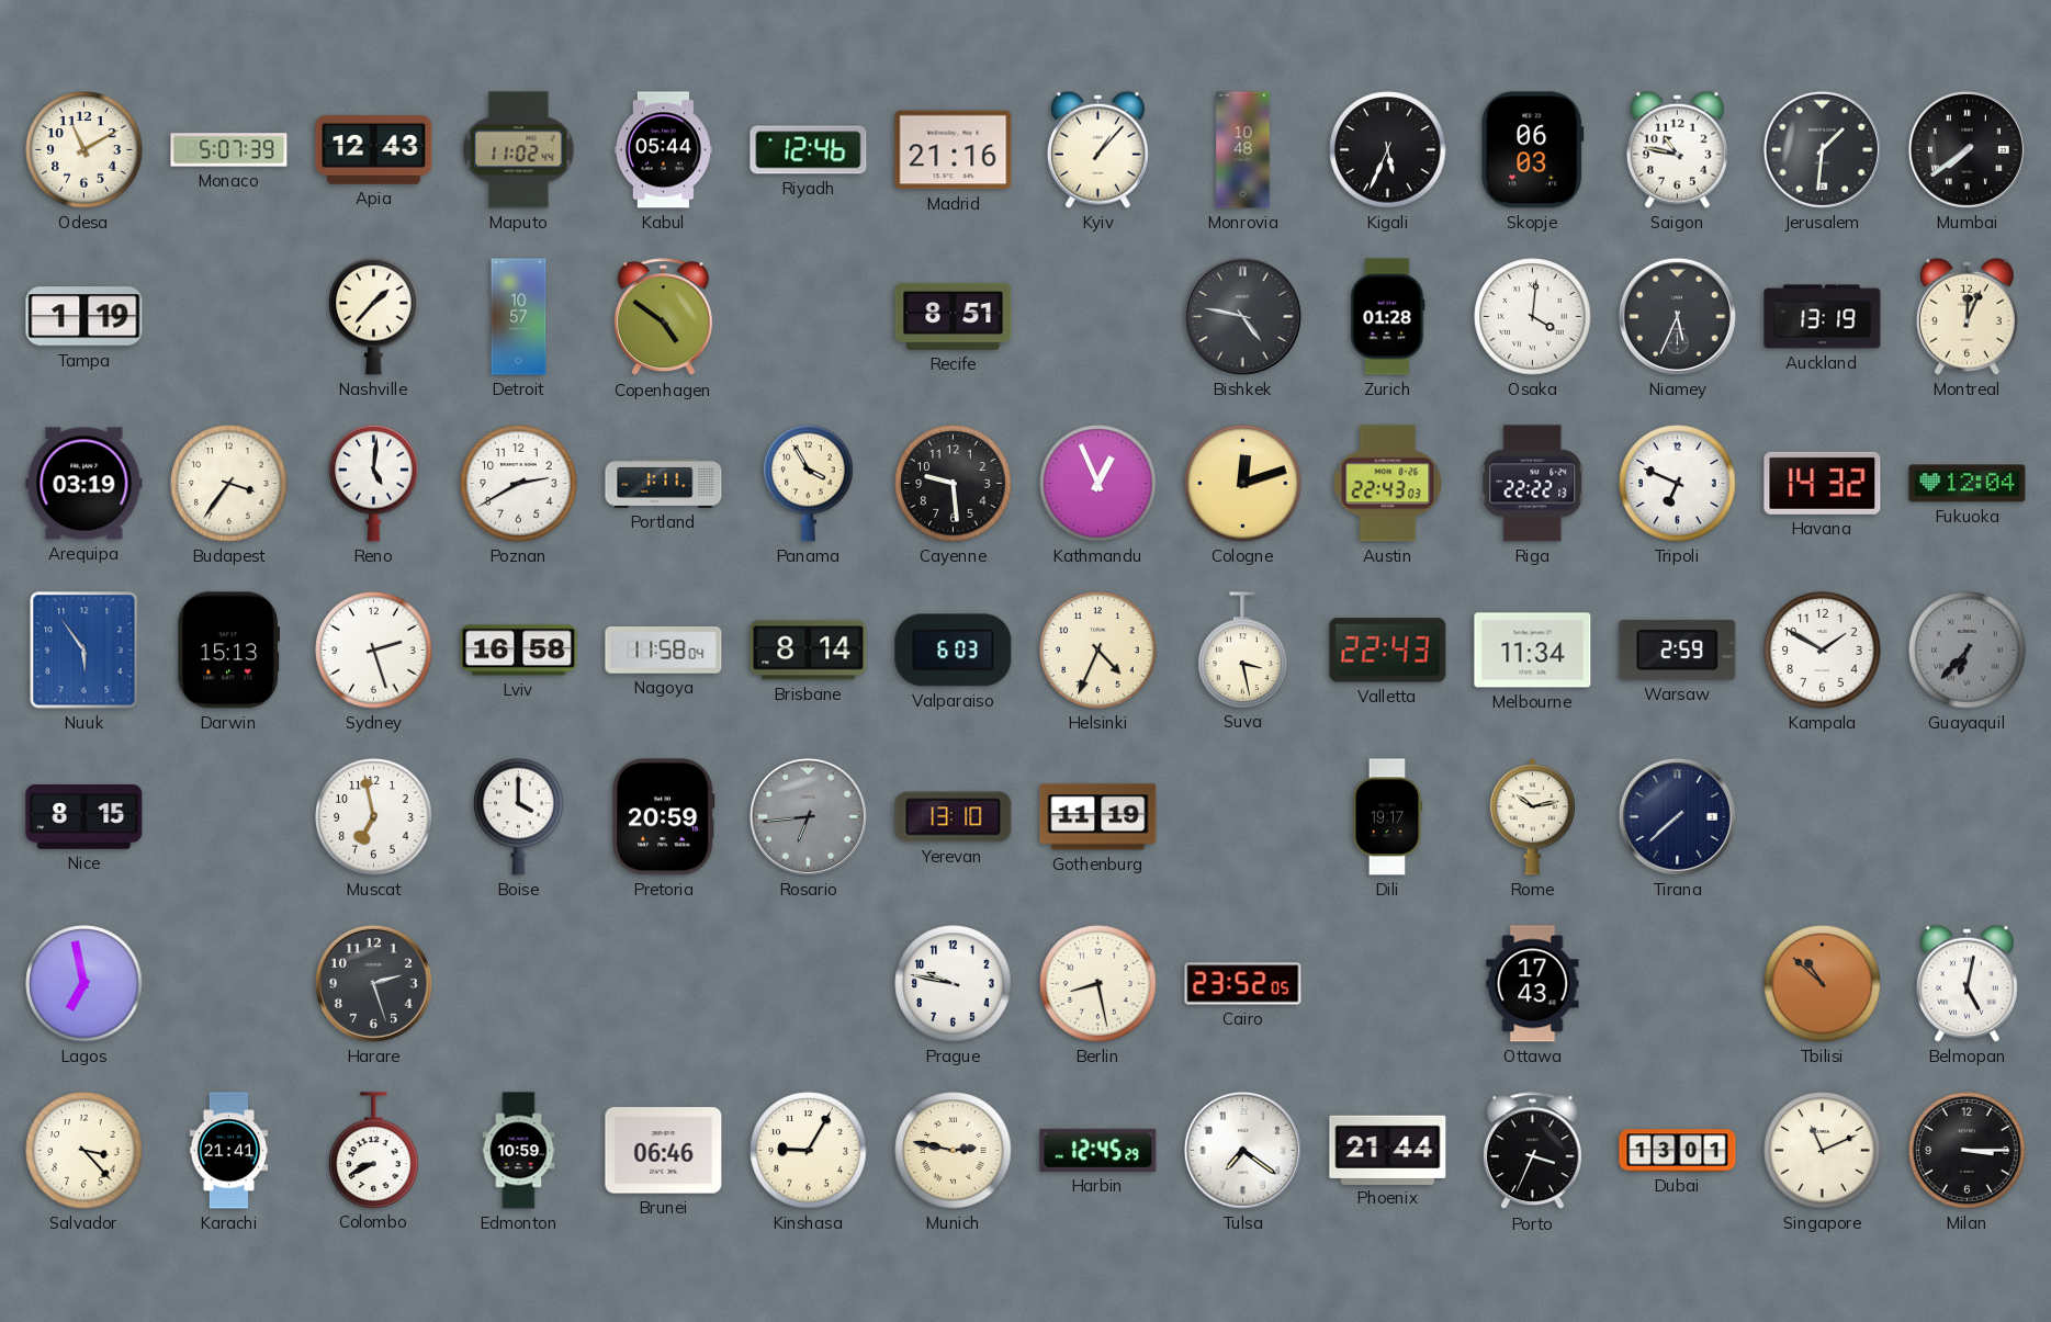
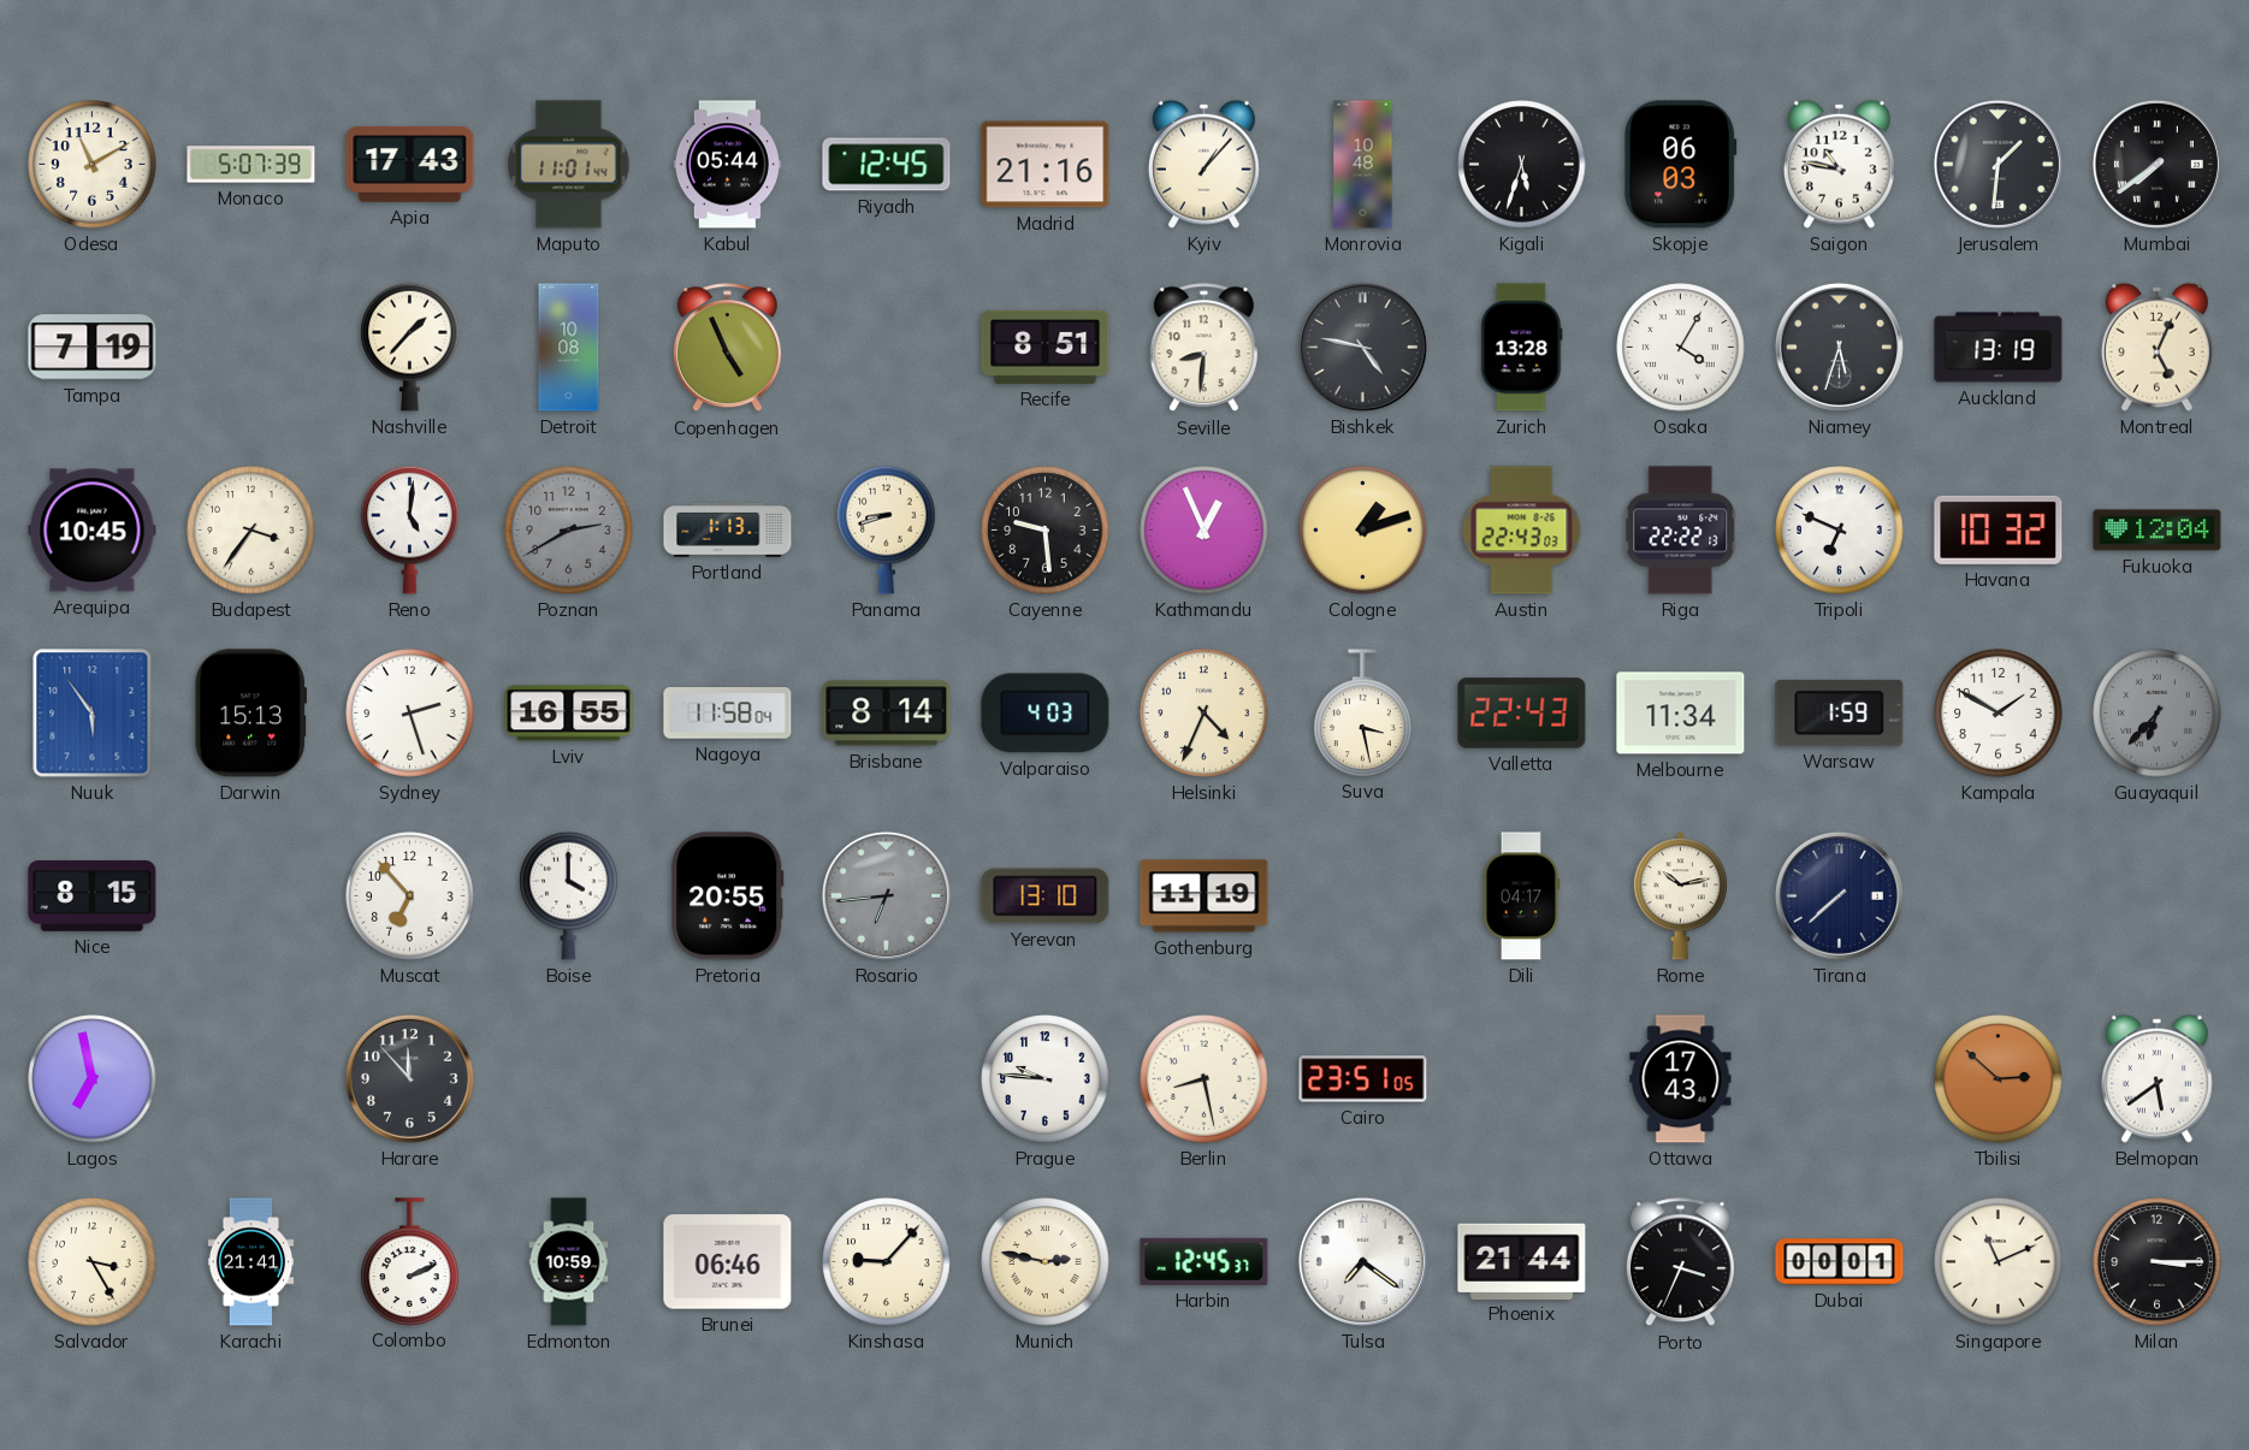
Apia: 12:43 -> 17:43 (410, 164)
Maputo: 11:02 -> 11:01 (569, 165)
Riyadh: 12:46 -> 12:45 (887, 165)
Kigali: 5:34 -> 5:33 (1522, 165)
Tampa: 1:19 -> 7:19 (93, 348)
Detroit: 10:57 -> 10:08 (569, 348)
Copenhagen: 4:51 -> 4:56 (727, 348)
Seville: none -> 8:31 (1203, 348)
Zurich: 01:28 -> 13:28 (1522, 348)
Osaka: 4:01 -> 4:05 (1681, 348)
Niamey: 5:34 -> 5:33 (1839, 347)
Montreal: 12:04 -> 5:04 (2156, 347)
Arequipa: 03:19 -> 10:45 (93, 531)
Poznan dial: white -> grey (569, 531)
Portland: 1:11 -> 1:13 (728, 531)
Panama: 3:55 -> 8:42 (887, 529)
Cologne: 12:12 -> 1:12 (1363, 531)
Havana: 14:32 -> 10:32 (1999, 529)
Lviv: 16:58 -> 16:55 (569, 714)
Valparaiso: 6:03 -> 4:03 (1046, 714)
Warsaw: 2:59 -> 1:59 (1840, 712)
Muscat: 6:58 -> 6:53 (410, 896)
Pretoria: 20:59 -> 20:55 (728, 896)
Dili: 19:17 -> 04:17 (1522, 896)
Harare: 2:27 -> 11:53 (409, 1078)
Prague: 9:47 -> 9:46 (1046, 1079)
Cairo: 23:52 -> 23:51 (1363, 1079)
Tbilisi: 10:52 -> 2:52 (1999, 1079)
Belmopan: 5:02 -> 5:39 (2156, 1078)
Salvador: 3:23 -> 3:25 (93, 1262)
Colombo: 8:41 -> 2:11 (410, 1261)
Kinshasa: 9:05 -> 9:07 (887, 1262)
Harbin: 12:45:29 -> 12:45:37 (1205, 1261)
Dubai: 13:01 -> 00:01 (1840, 1262)
